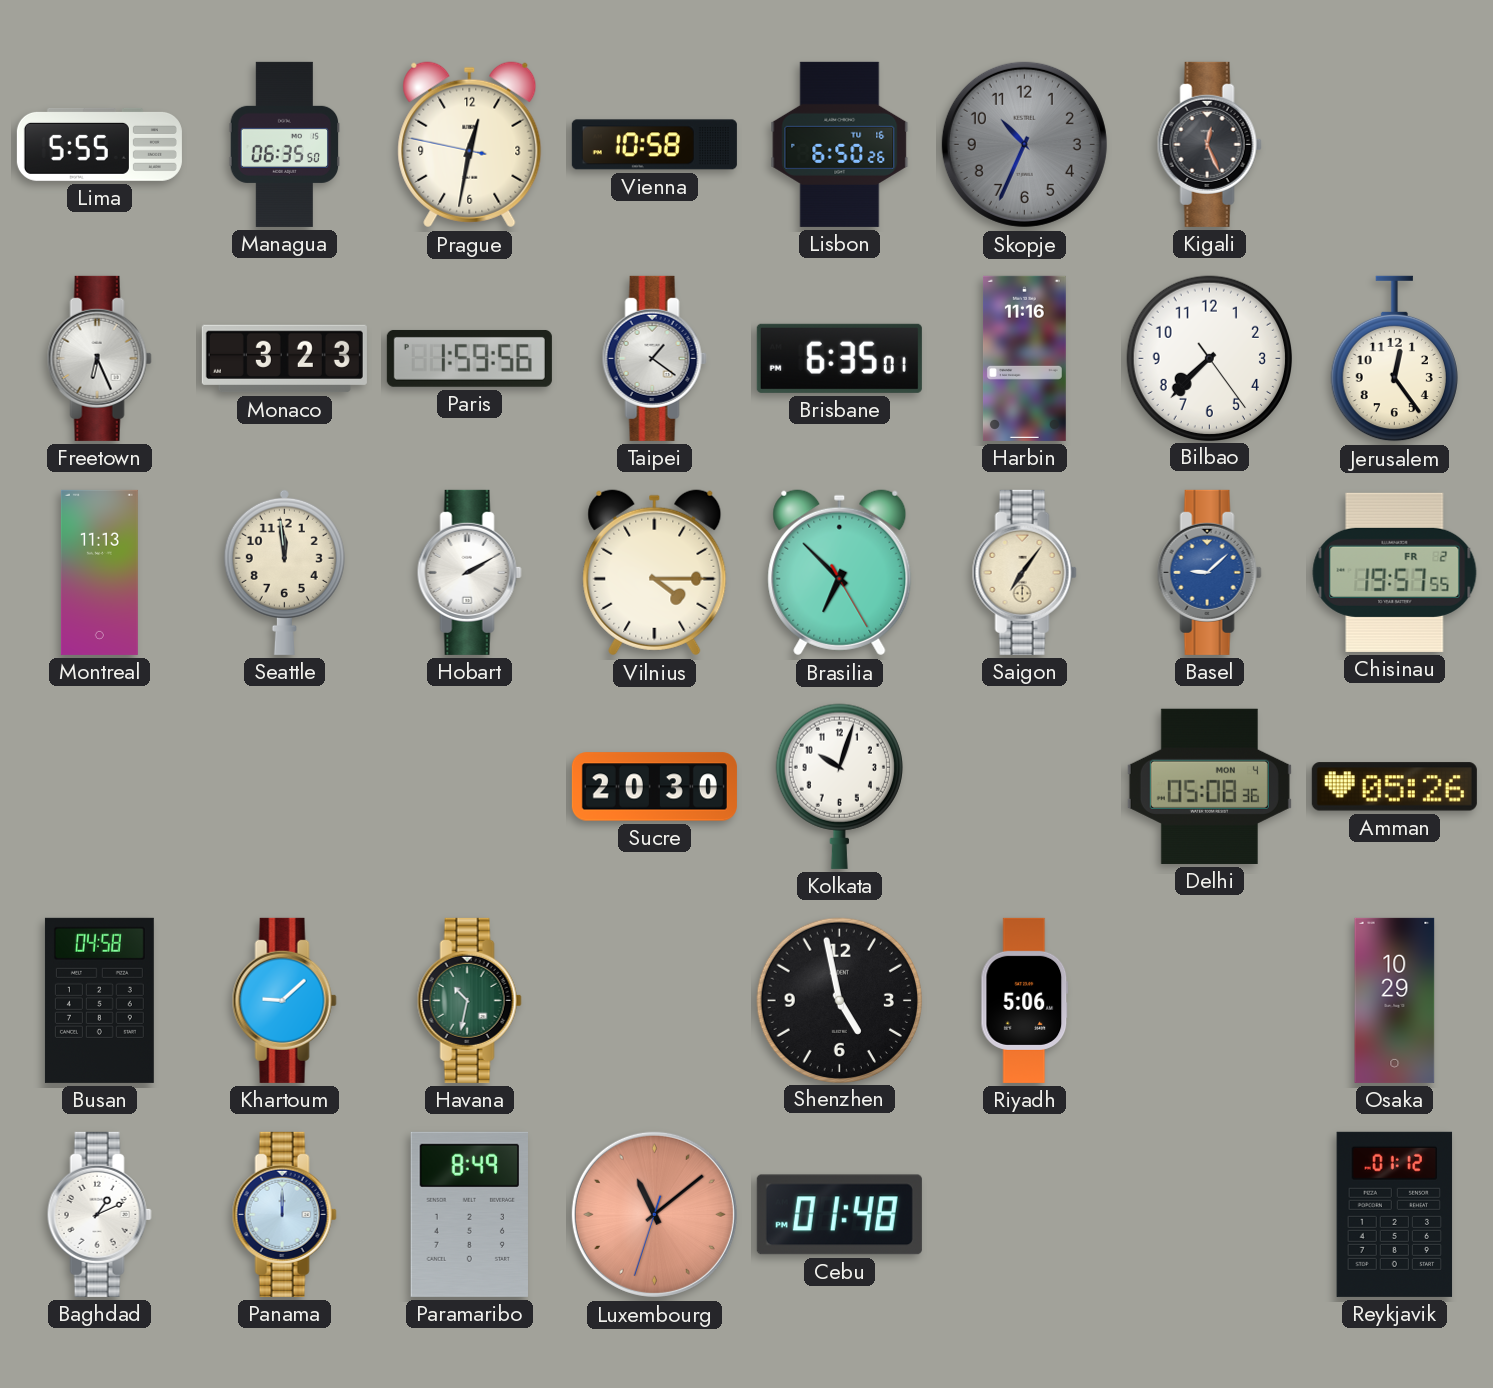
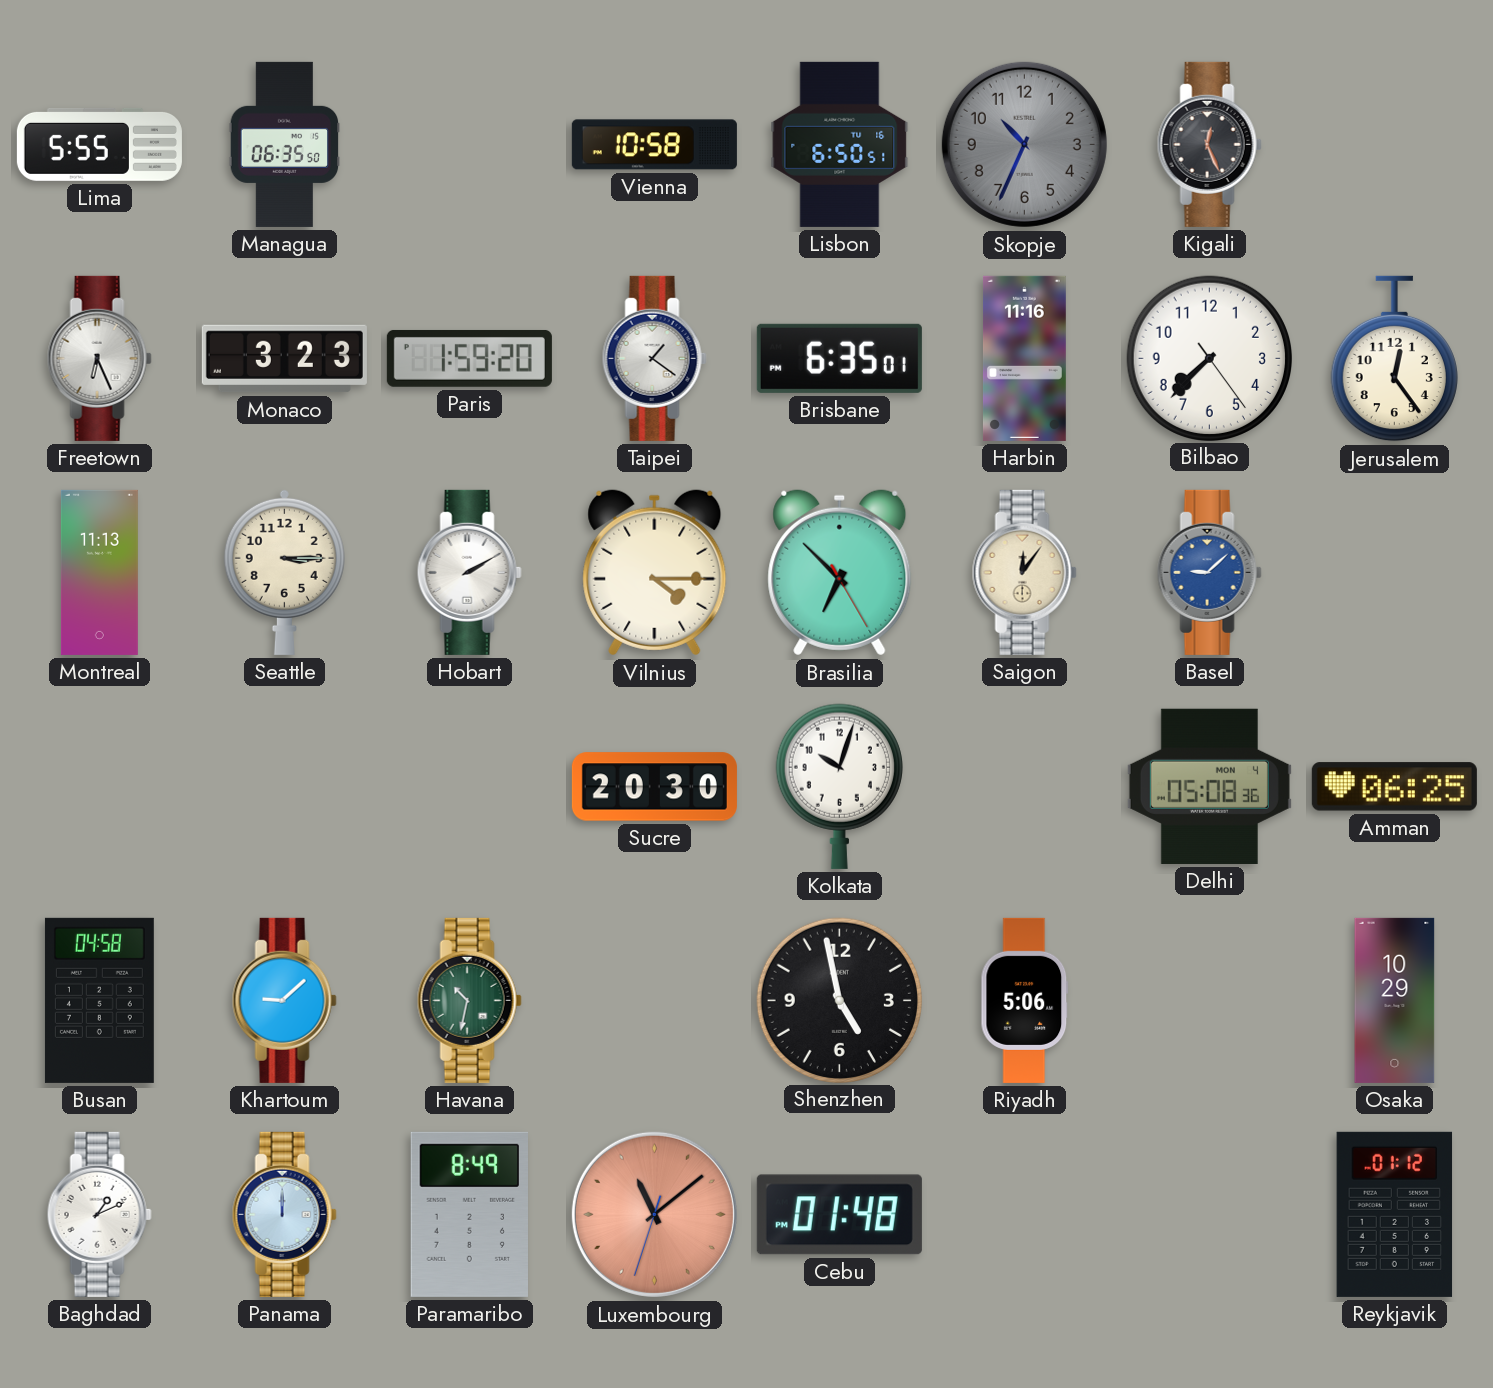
Prague: 12:31 -> none (470, 145)
Lisbon: 6:50:26 -> 6:50:51 (840, 144)
Paris: 1:59:56 -> 1:59:20 (469, 358)
Seattle: 11:59 -> 3:15 (284, 572)
Saigon: 7:06 -> 12:06 (1024, 572)
Chisinau: 19:57 -> none (1395, 572)
Amman: 05:26 -> 06:25 (1394, 787)
